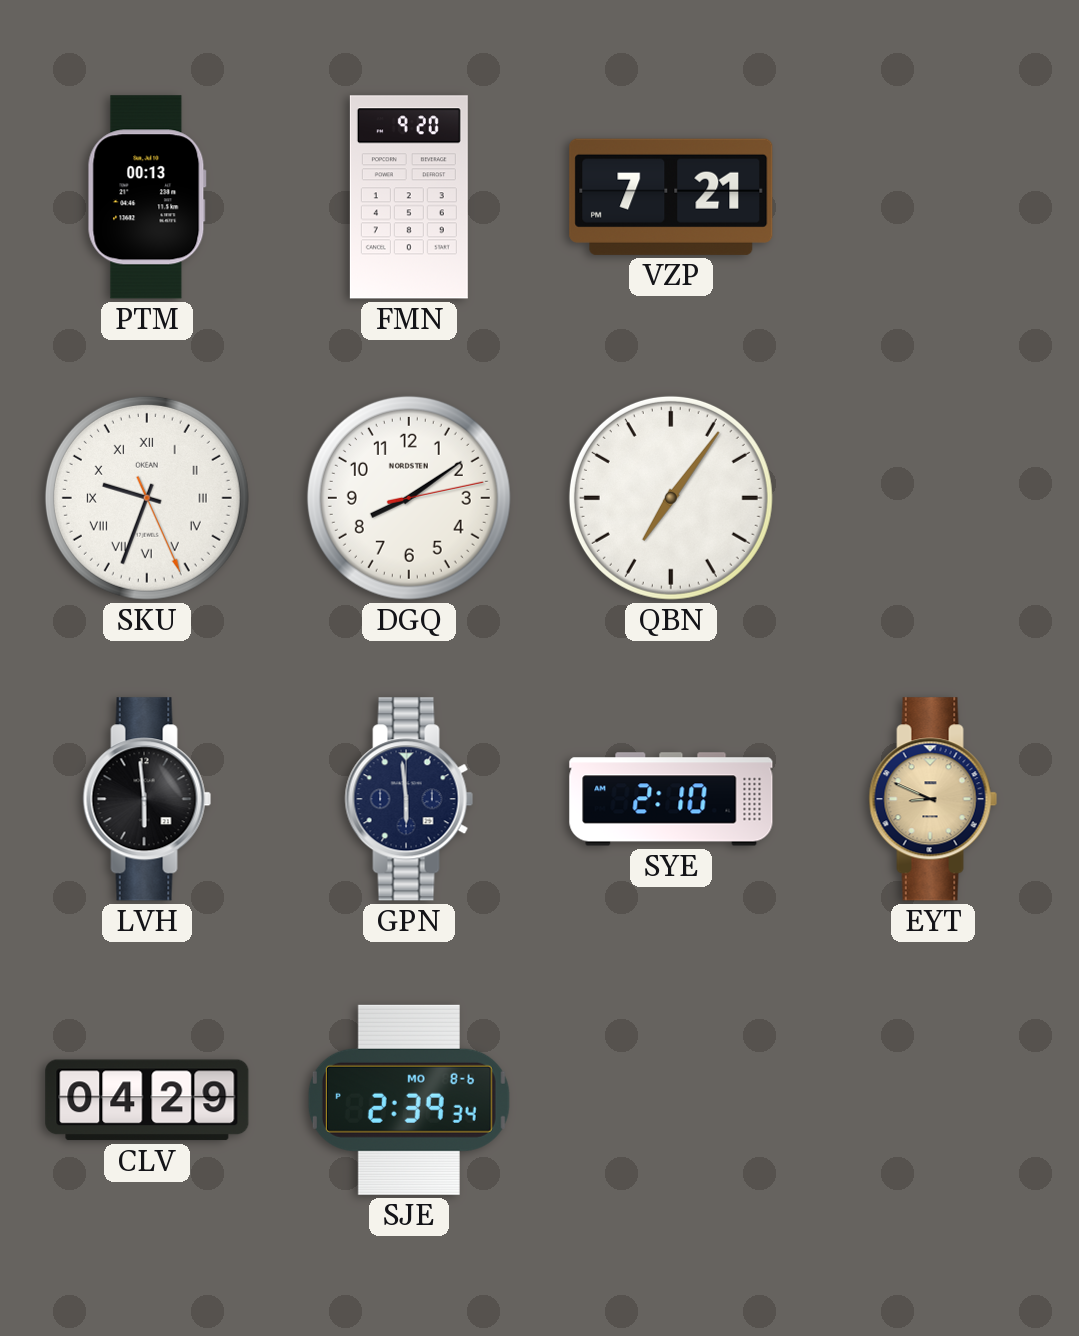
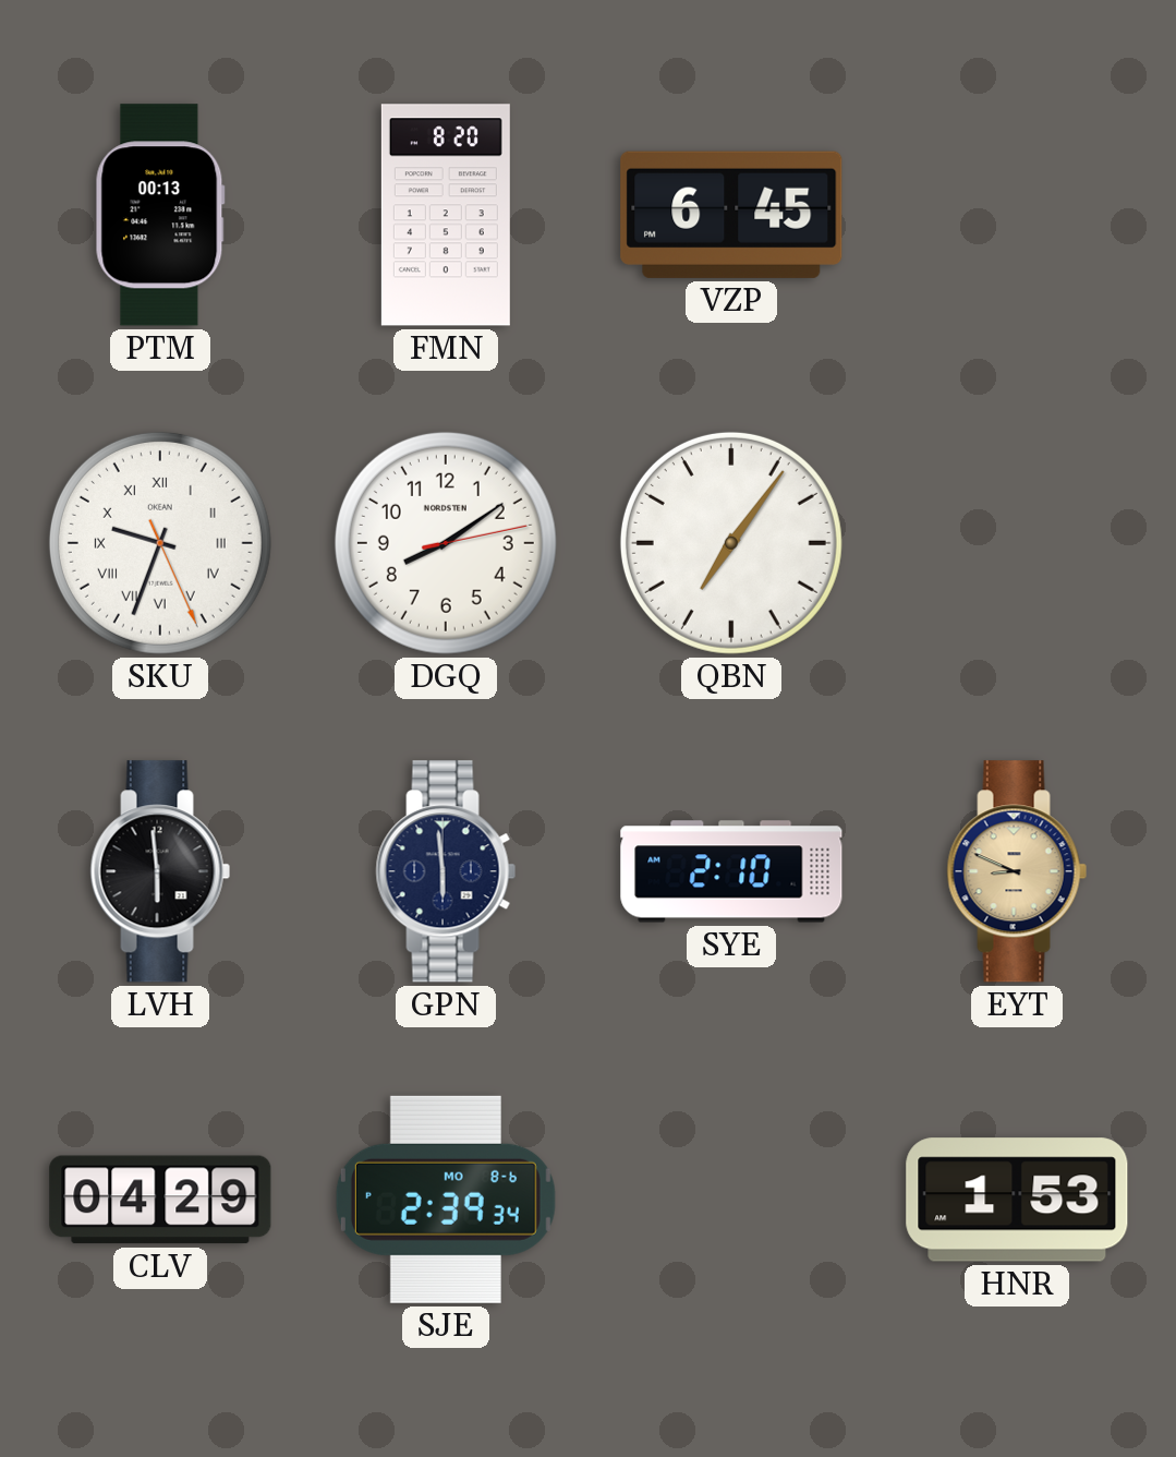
FMN: 9:20 -> 8:20 (446, 215)
VZP: 7:21 -> 6:45 (731, 215)
HNR: none -> 1:53 (1017, 1200)
